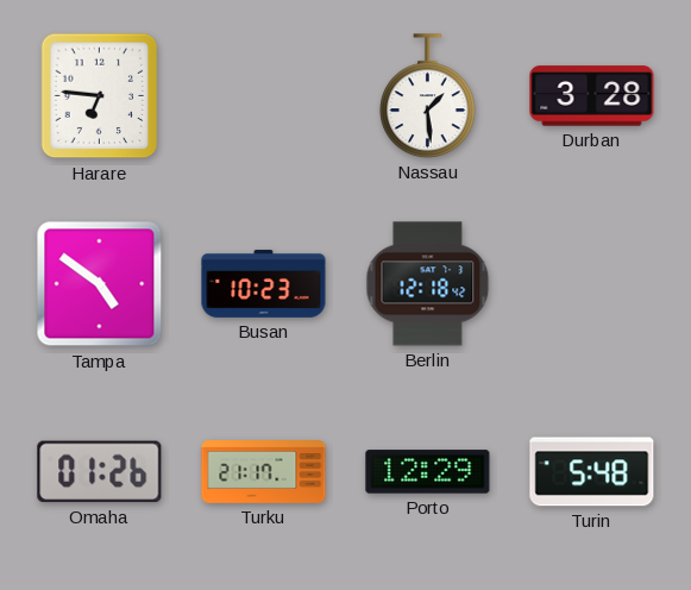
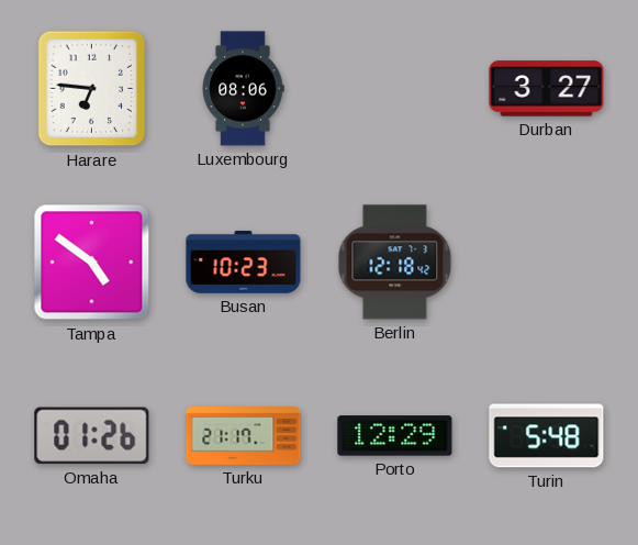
Luxembourg: none -> 08:06 (243, 89)
Nassau: 1:29 -> none (428, 96)
Durban: 3:28 -> 3:27 (547, 89)
